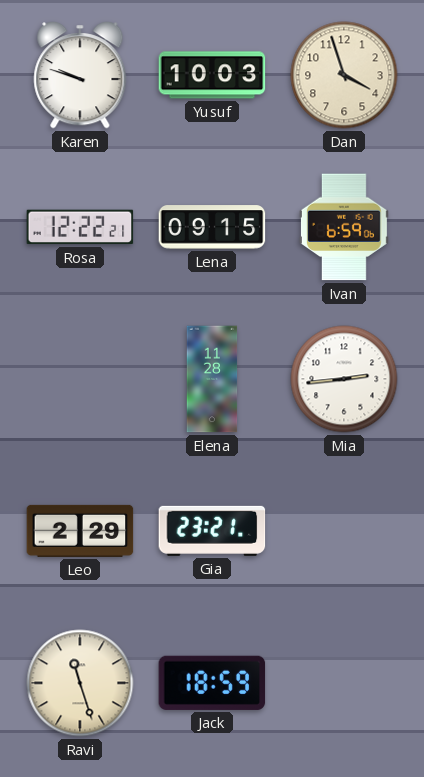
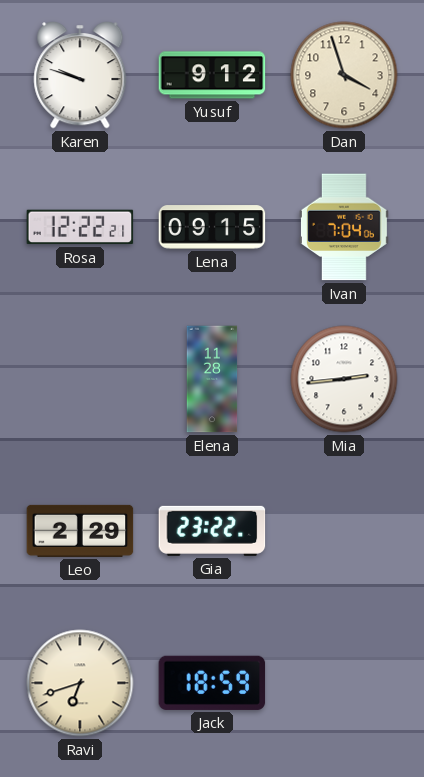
Yusuf: 10:03 -> 9:12 (212, 75)
Ivan: 6:59 -> 7:04 (344, 227)
Gia: 23:21 -> 23:22 (212, 531)
Ravi: 11:27 -> 6:42 (80, 683)
